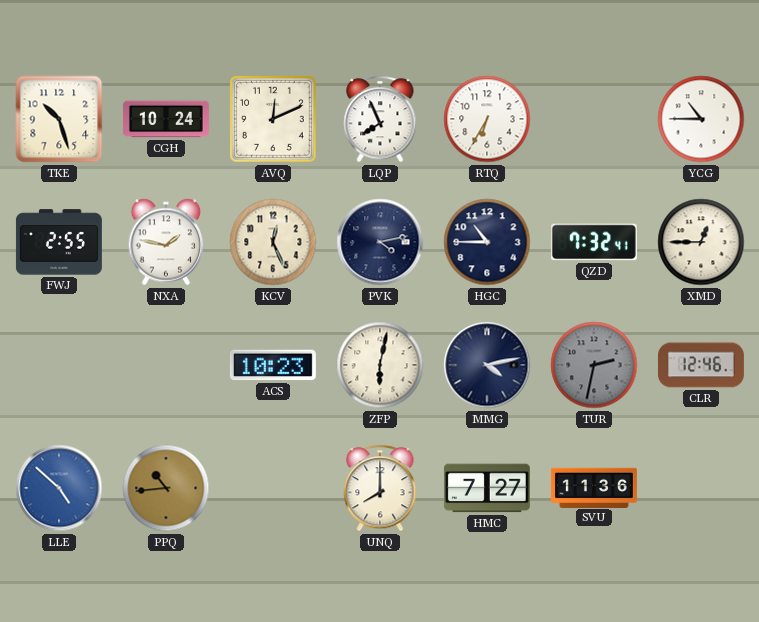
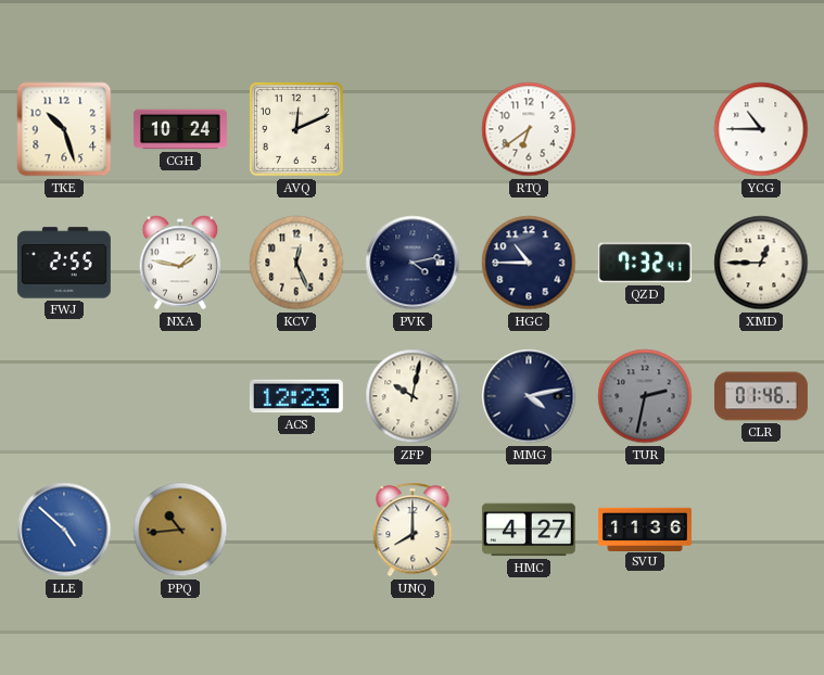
LQP: 7:56 -> none (380, 119)
RTQ: 6:35 -> 6:39 (529, 129)
ACS: 10:23 -> 12:23 (296, 396)
ZFP: 6:02 -> 10:02 (413, 396)
CLR: 12:46 -> 01:46 (761, 396)
HMC: 7:27 -> 4:27 (529, 530)
